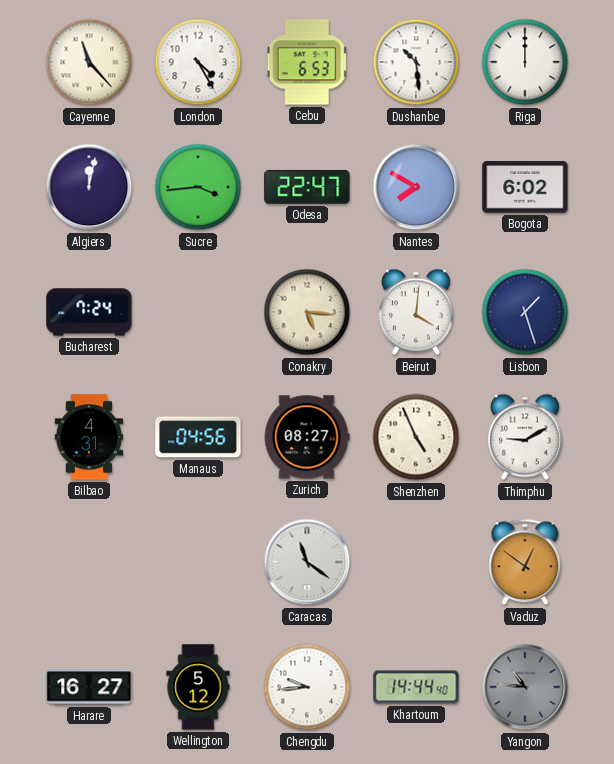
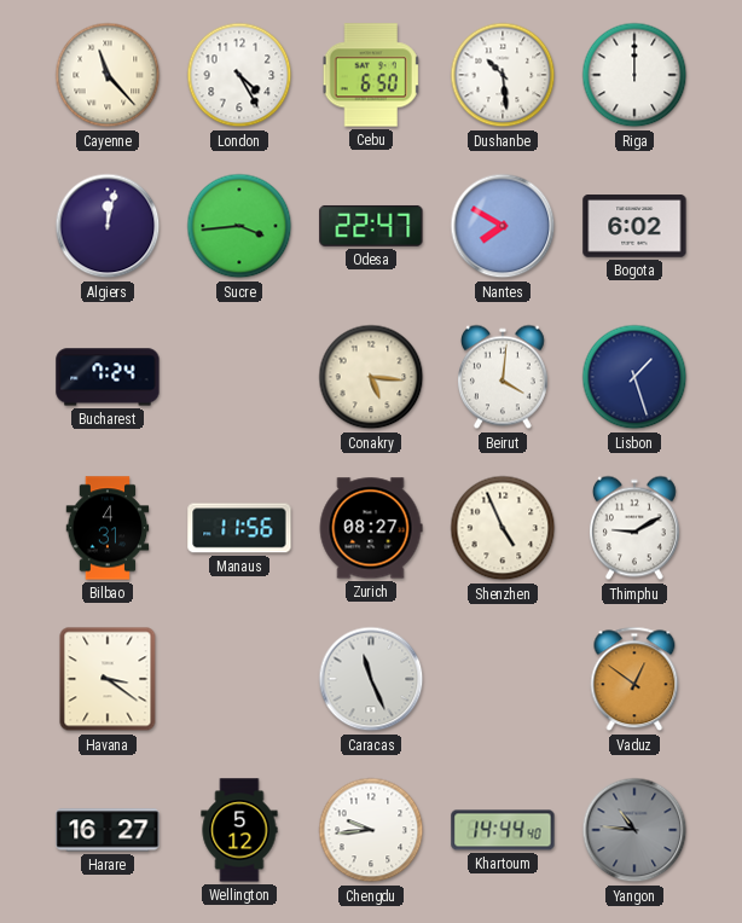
Cebu: 6:53 -> 6:50 (371, 75)
Manaus: 04:56 -> 11:56 (239, 528)
Havana: none -> 3:21 (108, 679)
Caracas: 11:21 -> 11:26 (371, 679)
